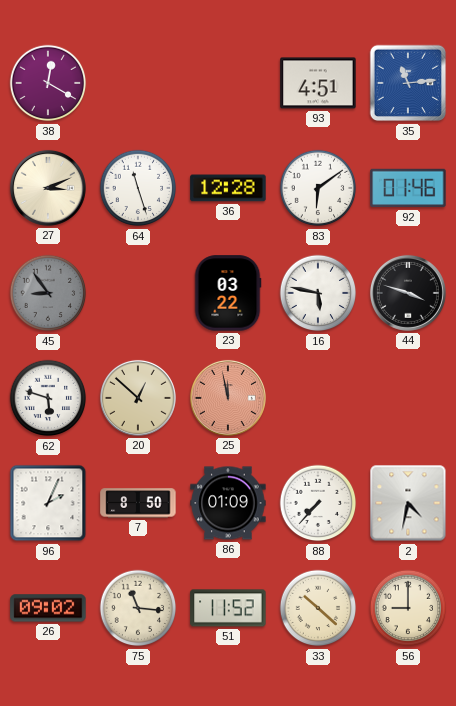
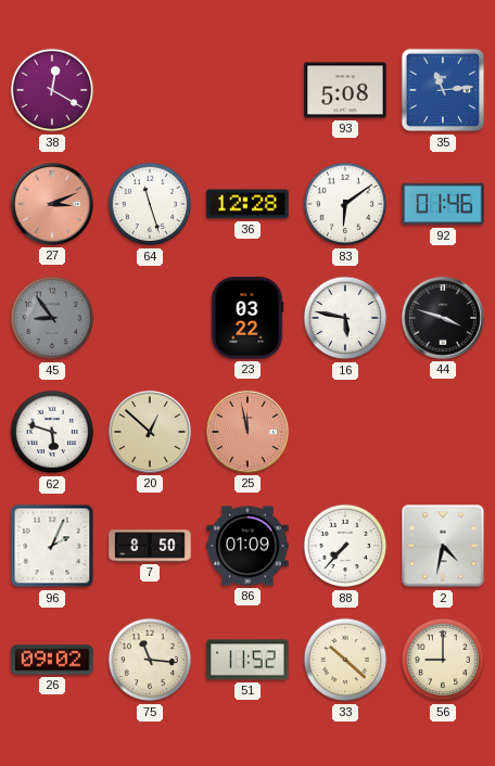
93: 4:51 -> 5:08 (345, 90)
27 dial: cream -> salmon (52, 204)
